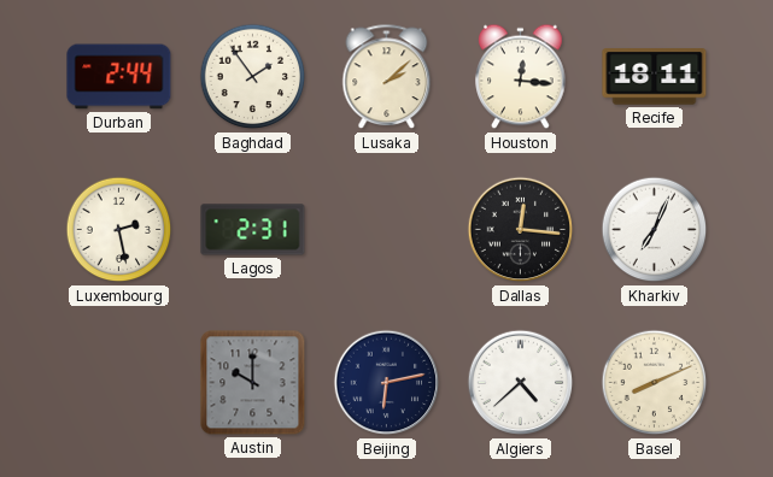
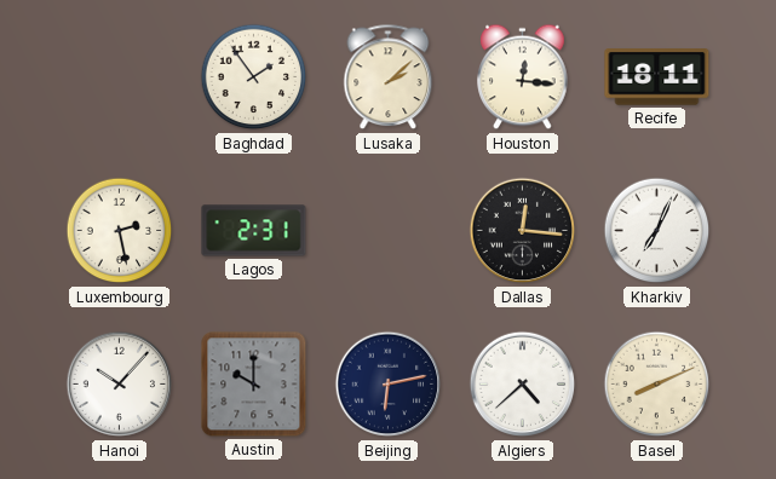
Durban: 2:44 -> none (119, 77)
Hanoi: none -> 10:07 (120, 385)
